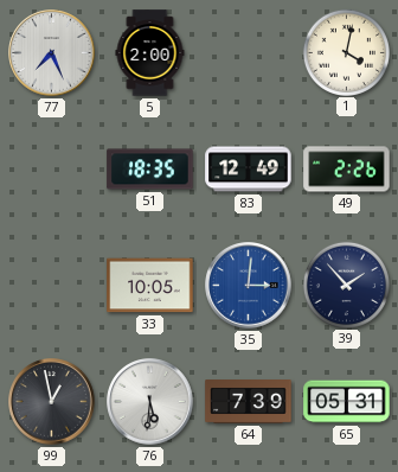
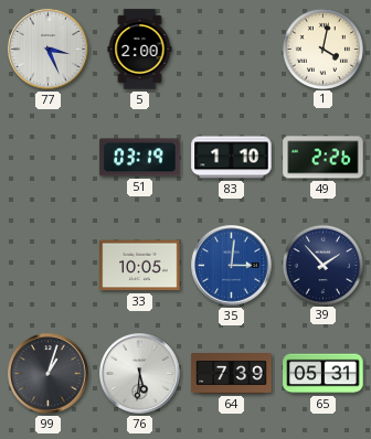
77: 7:26 -> 3:26 (49, 50)
51: 18:35 -> 03:19 (140, 158)
83: 12:49 -> 1:10 (232, 158)
99: 12:58 -> 1:03 (49, 374)
